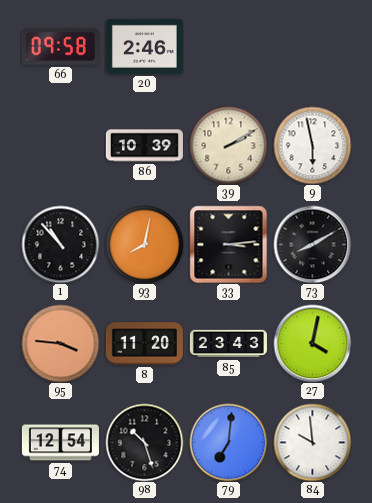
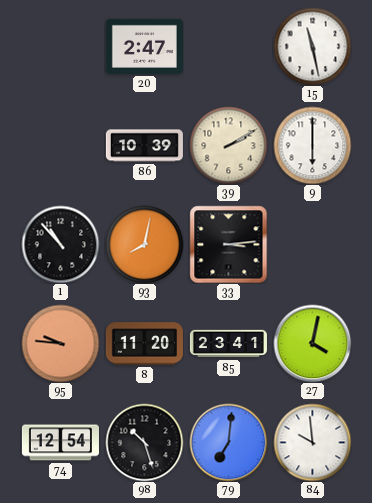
66: 09:58 -> none (60, 47)
20: 2:46 -> 2:47 (144, 46)
15: none -> 11:28 (312, 46)
9: 5:58 -> 6:00 (312, 145)
73: 8:10 -> none (312, 244)
95: 3:46 -> 9:46 (60, 343)
85: 23:43 -> 23:41 (228, 344)
